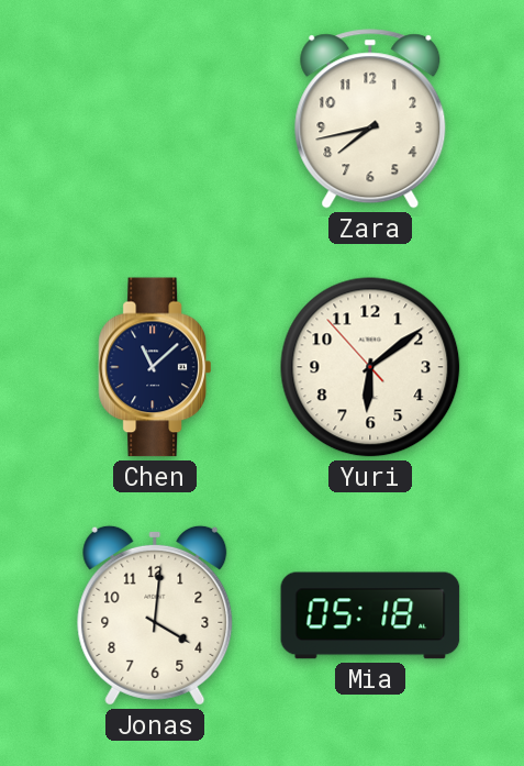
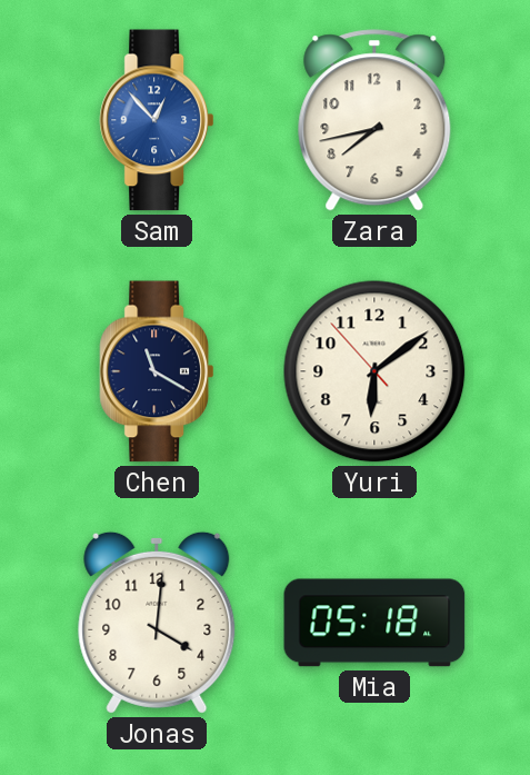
Sam: none -> 12:53 (157, 120)
Chen: 11:08 -> 11:20 (157, 371)
